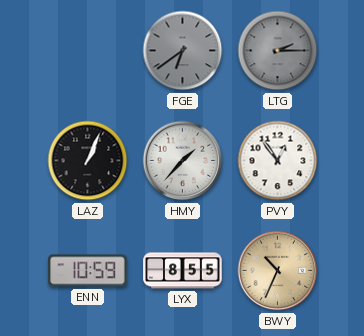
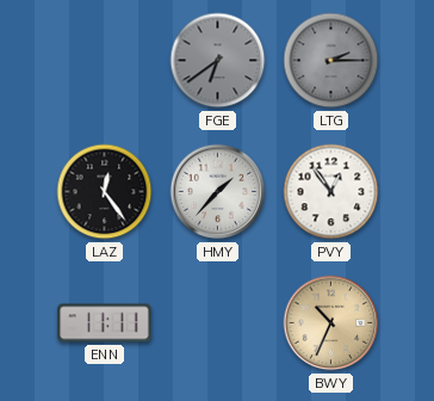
LAZ: 1:04 -> 12:24 (105, 192)
ENN: 10:59 -> 11:11 (105, 323)
LYX: 8:55 -> none (183, 271)
